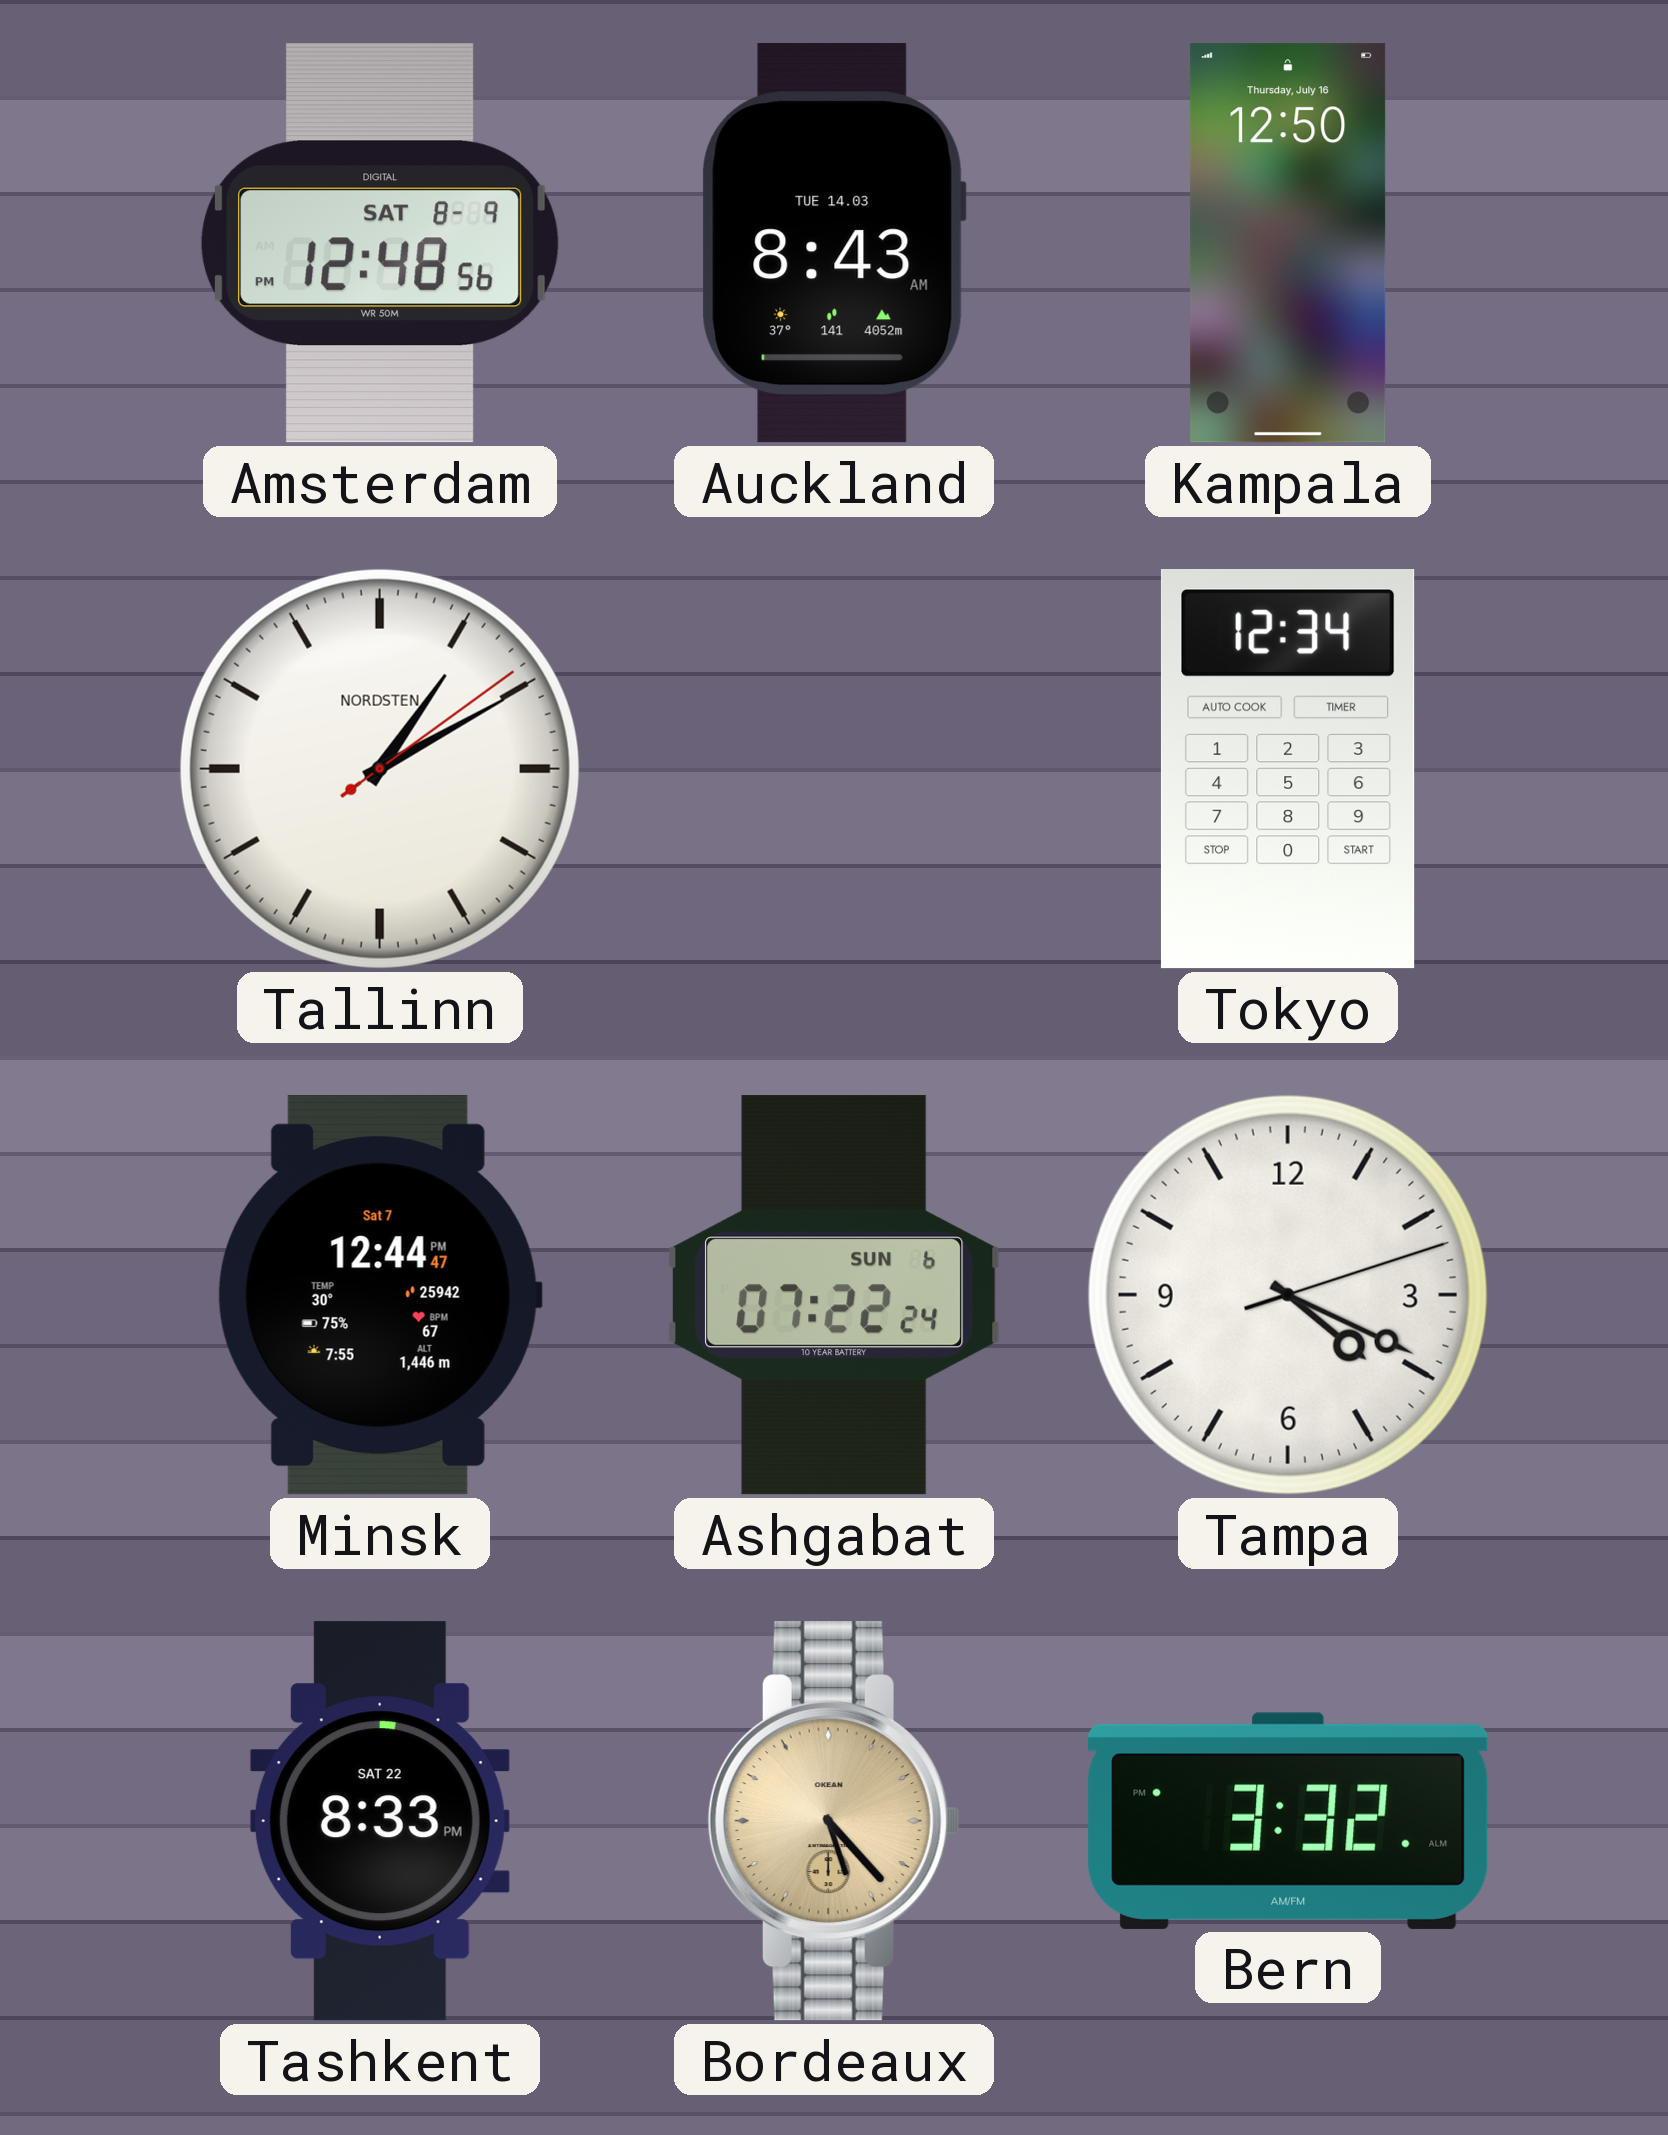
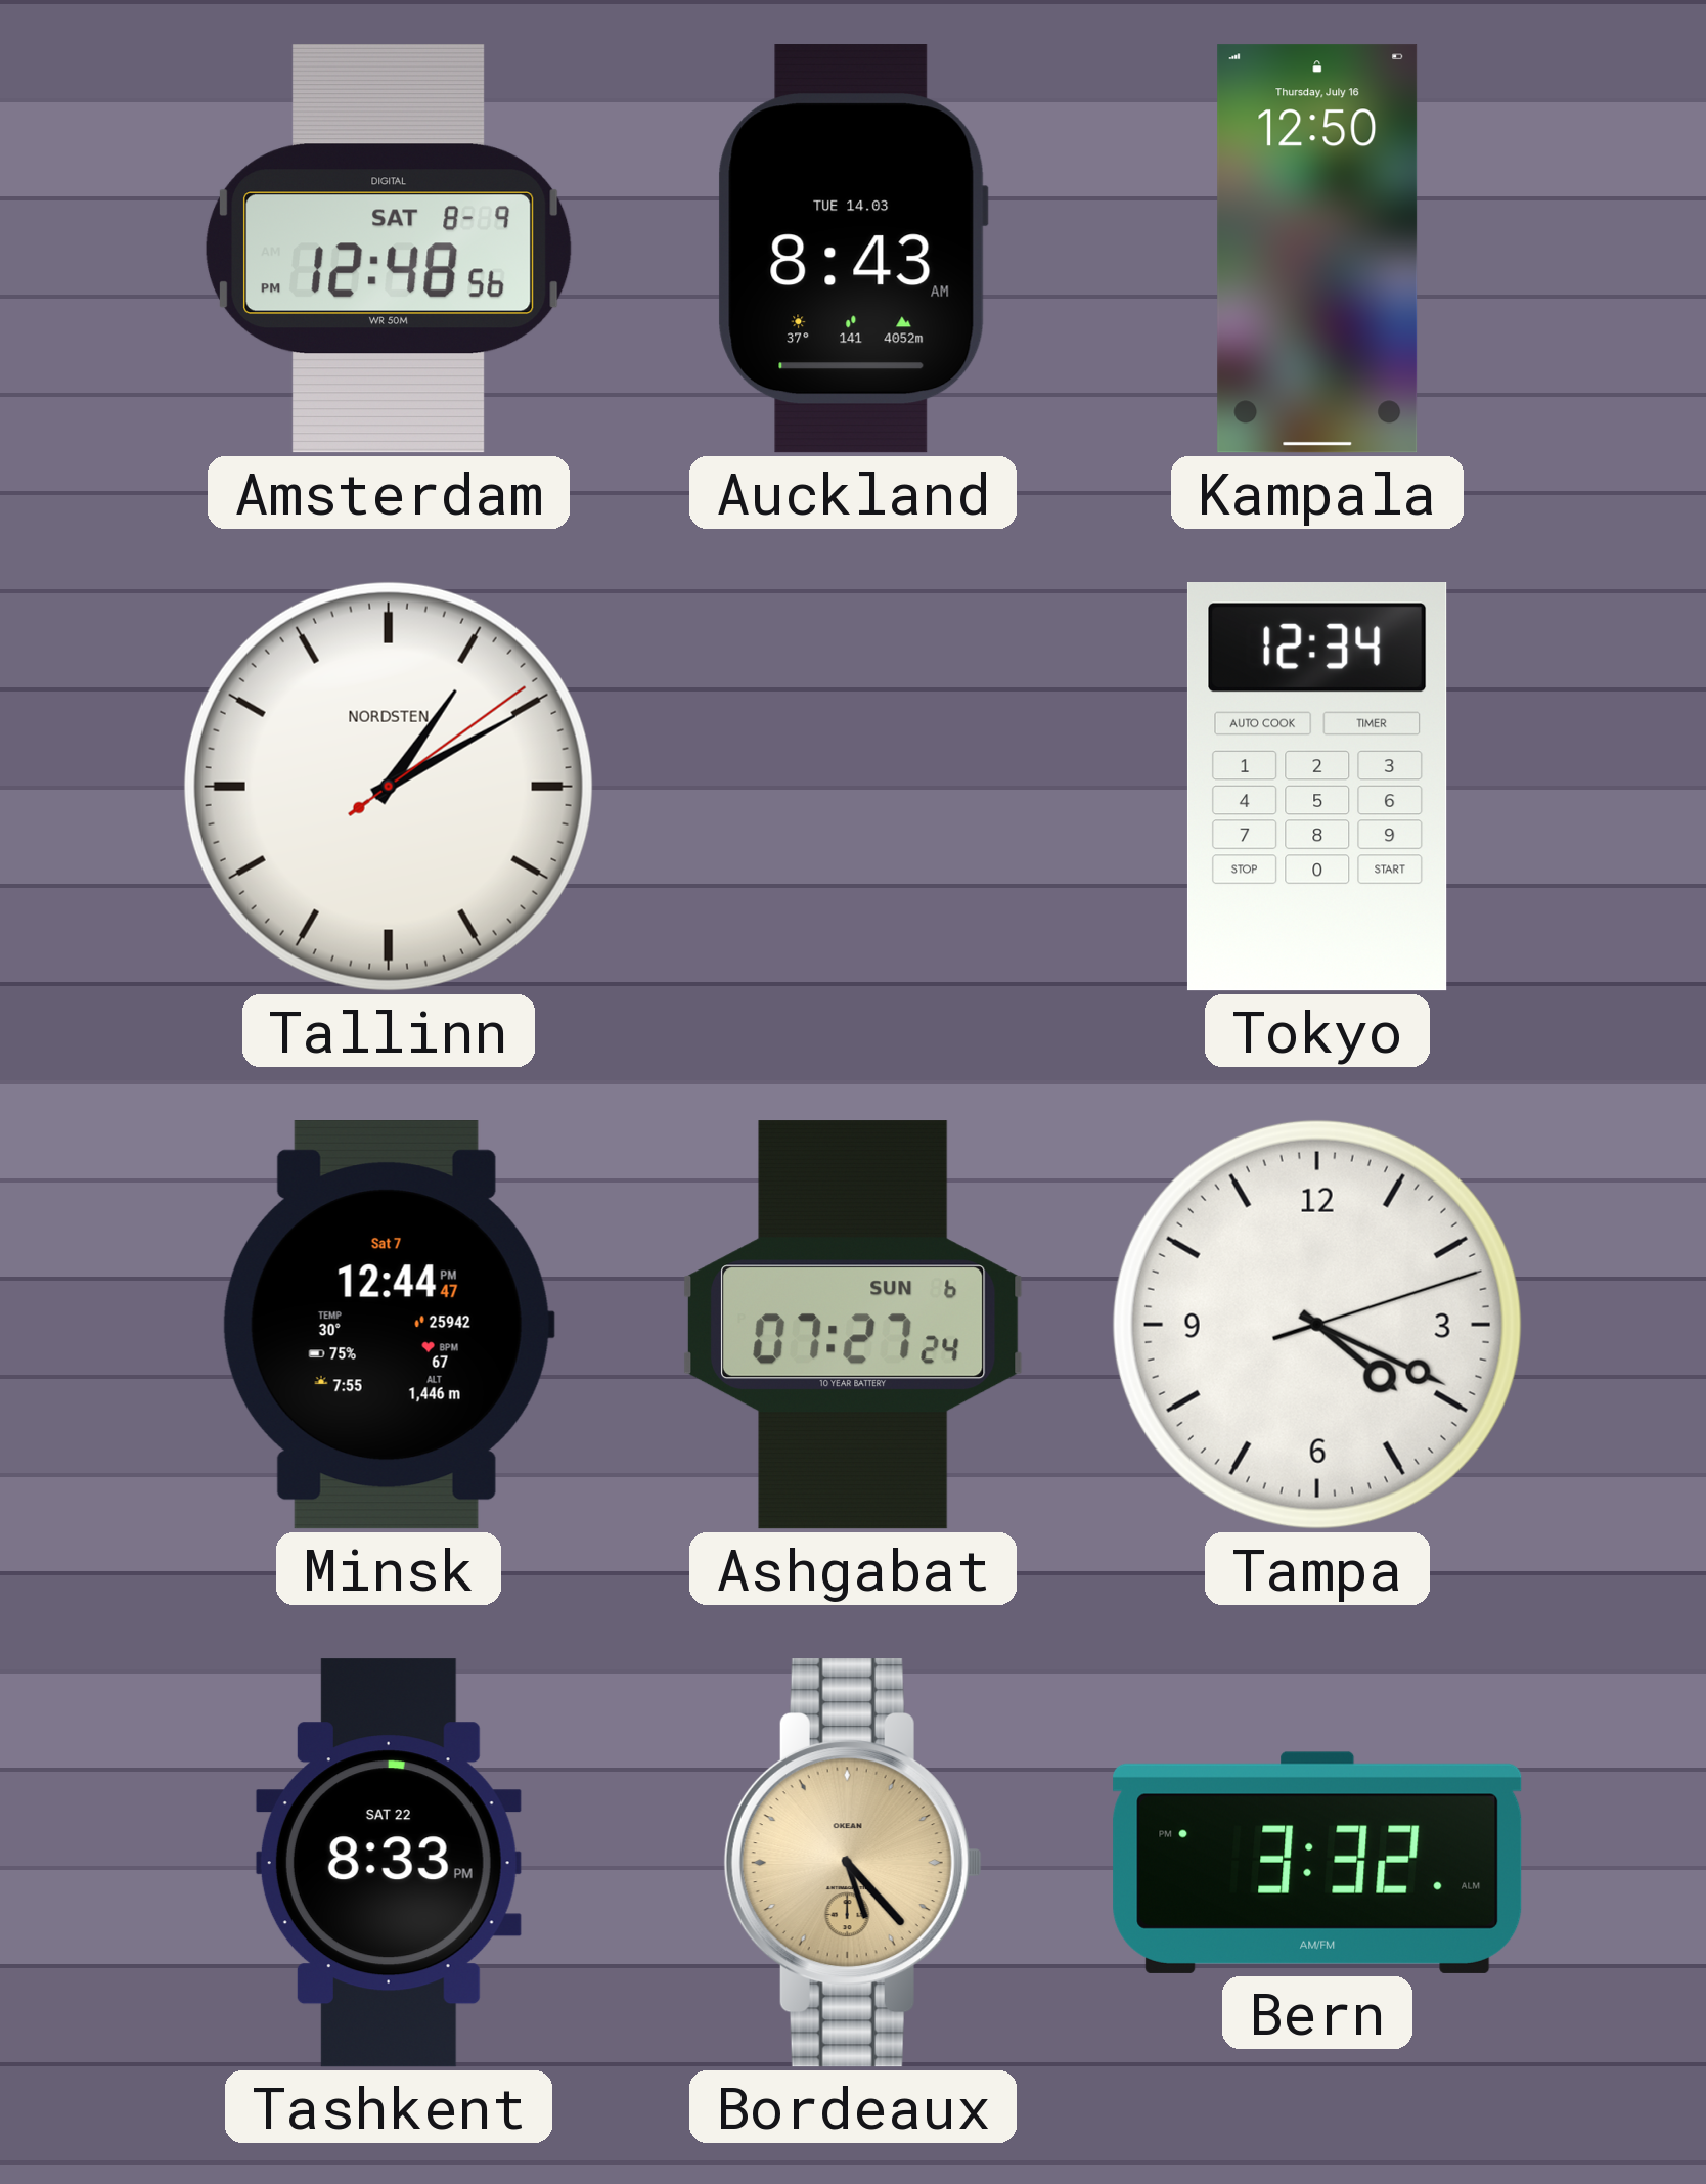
Ashgabat: 07:22 -> 07:27 (853, 1325)
